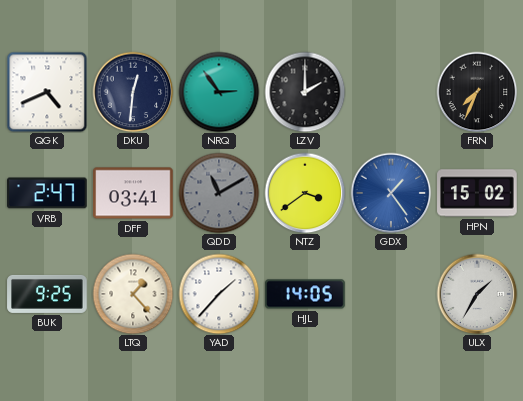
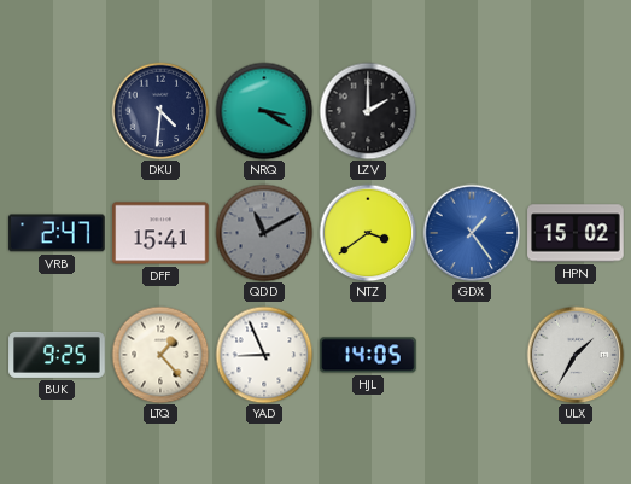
QGK: 4:41 -> none (47, 92)
DKU: 12:31 -> 4:31 (160, 111)
NRQ: 2:54 -> 3:20 (264, 111)
FRN: 7:34 -> none (477, 92)
DFF: 03:41 -> 15:41 (160, 233)
YAD: 1:37 -> 8:56 (264, 355)
